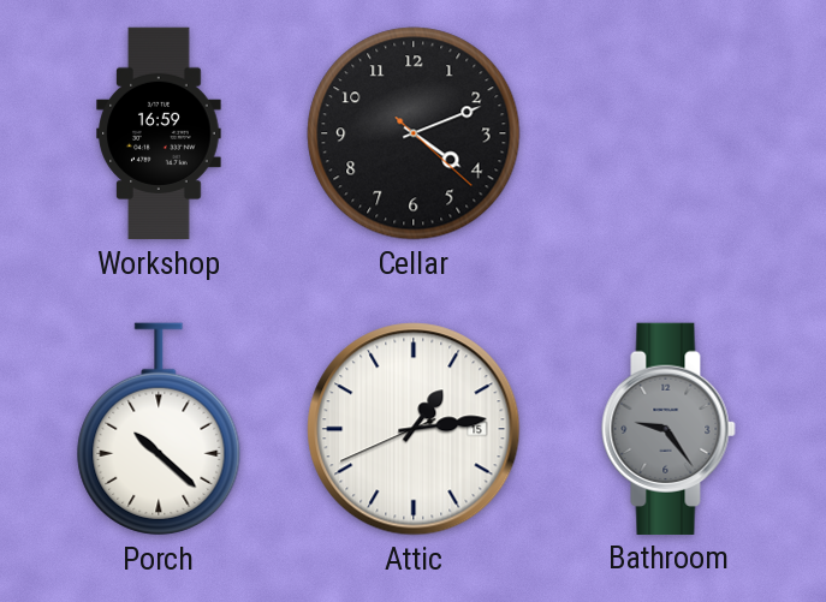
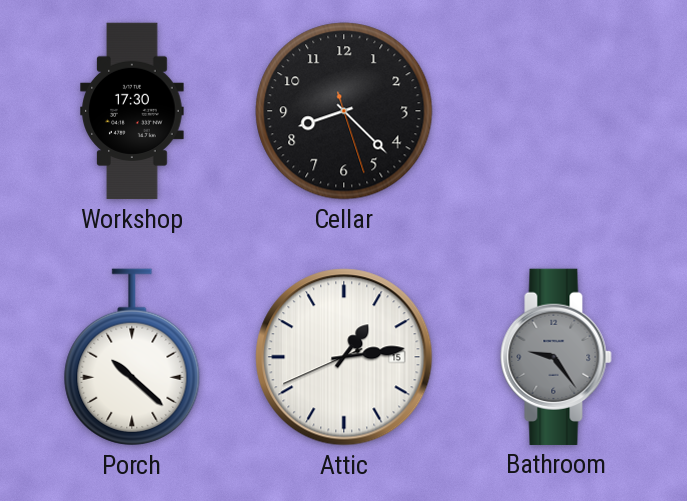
Workshop: 16:59 -> 17:30 (132, 111)
Cellar: 4:11 -> 8:22 (344, 111)
